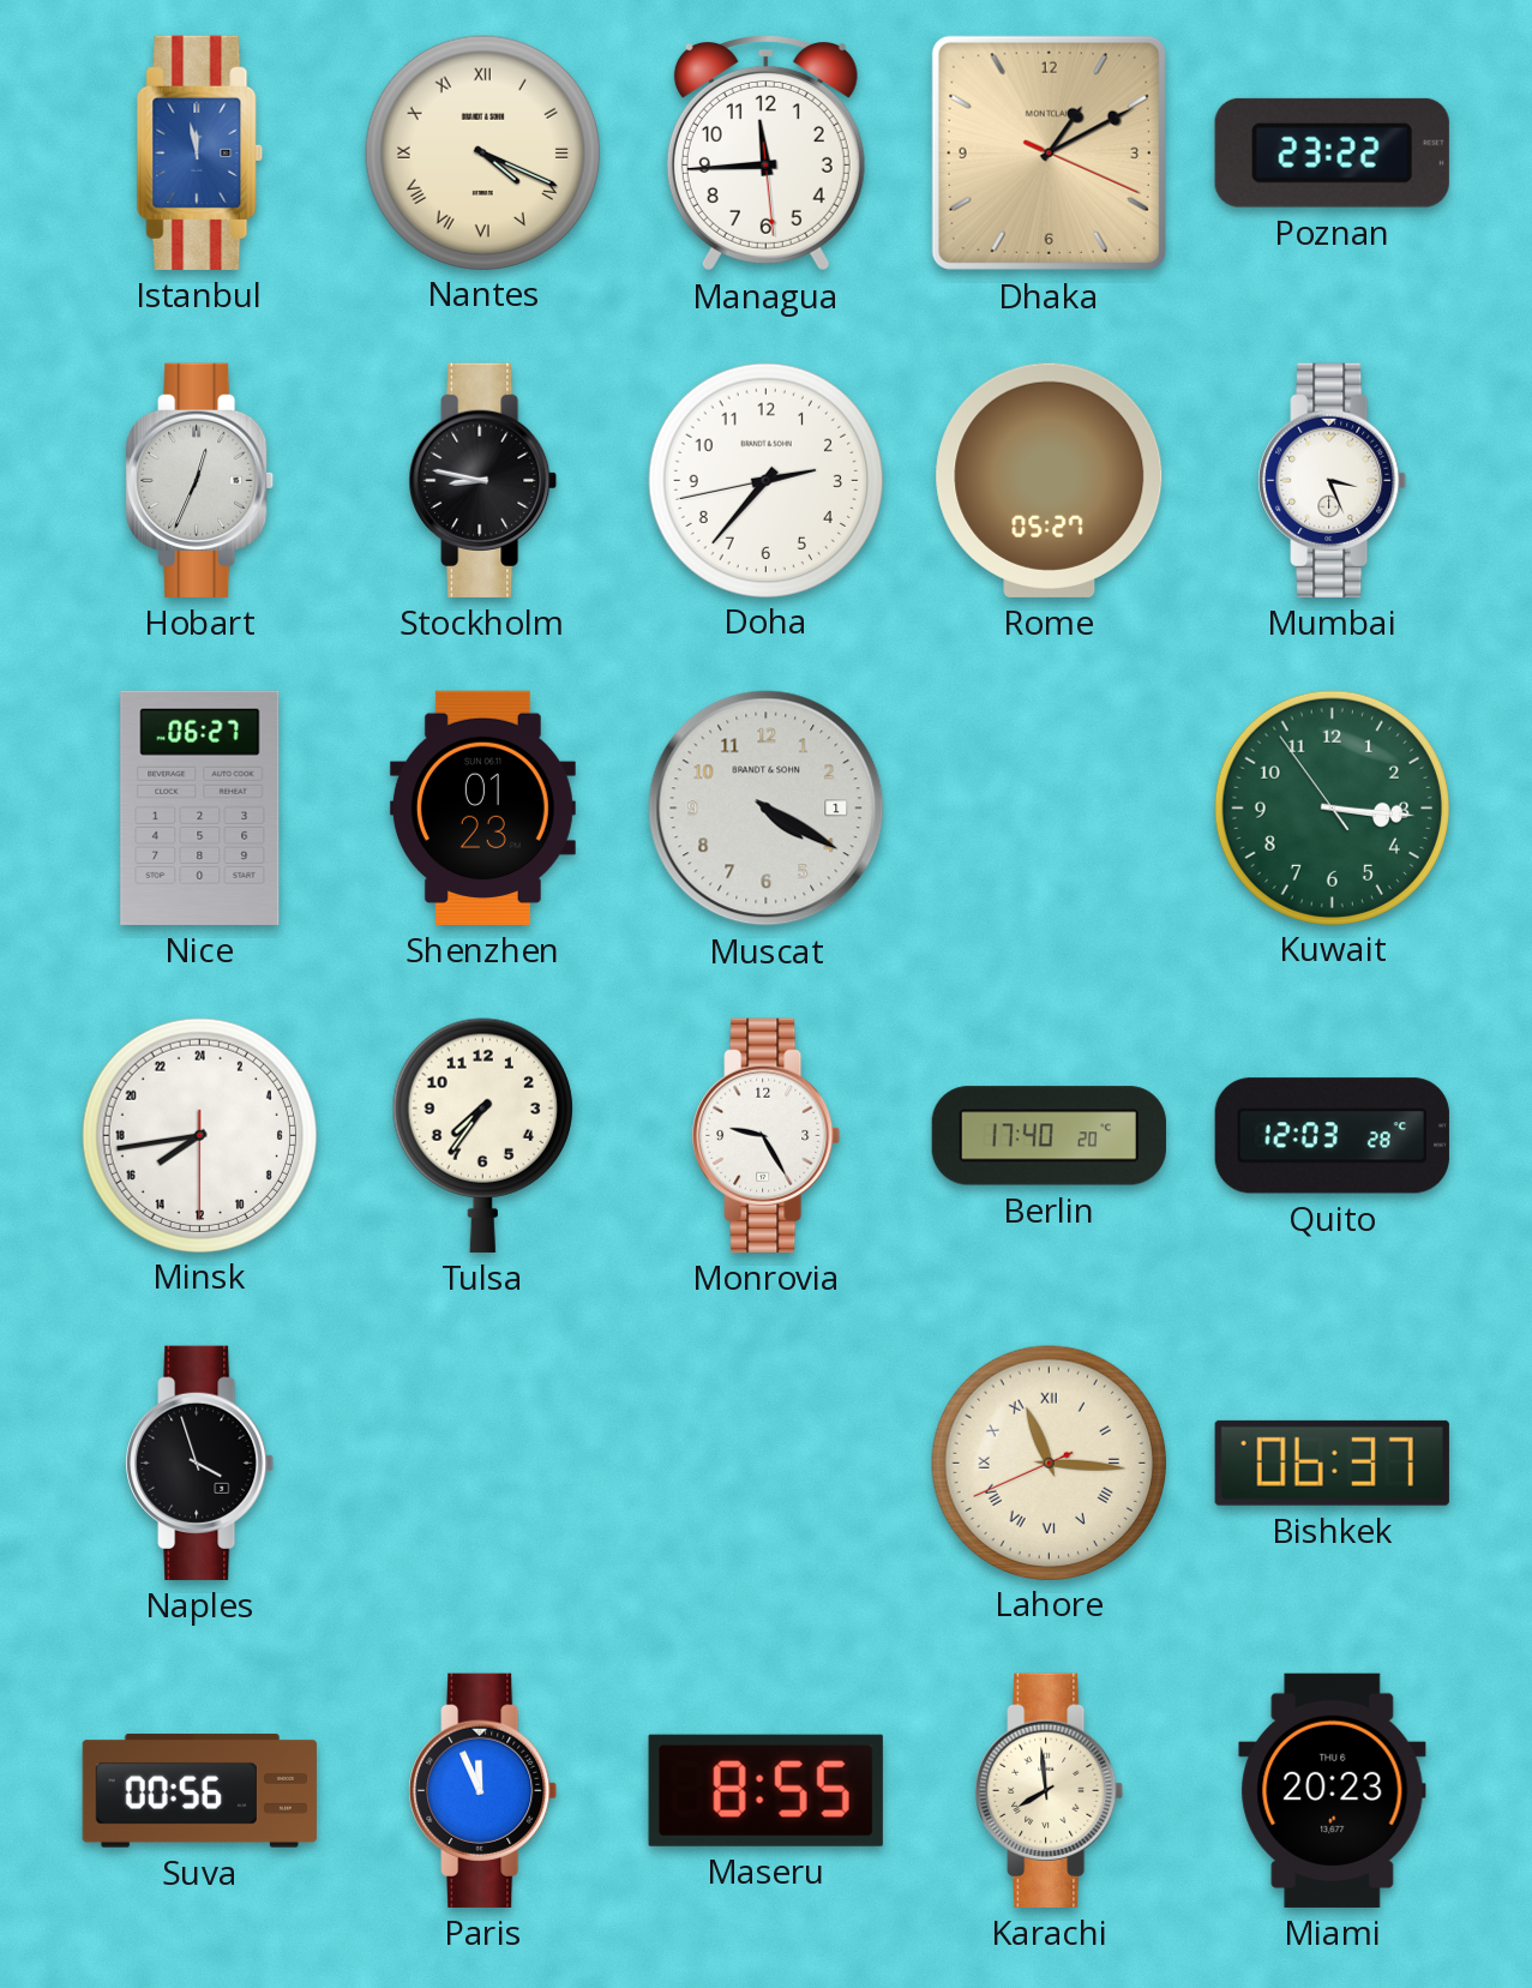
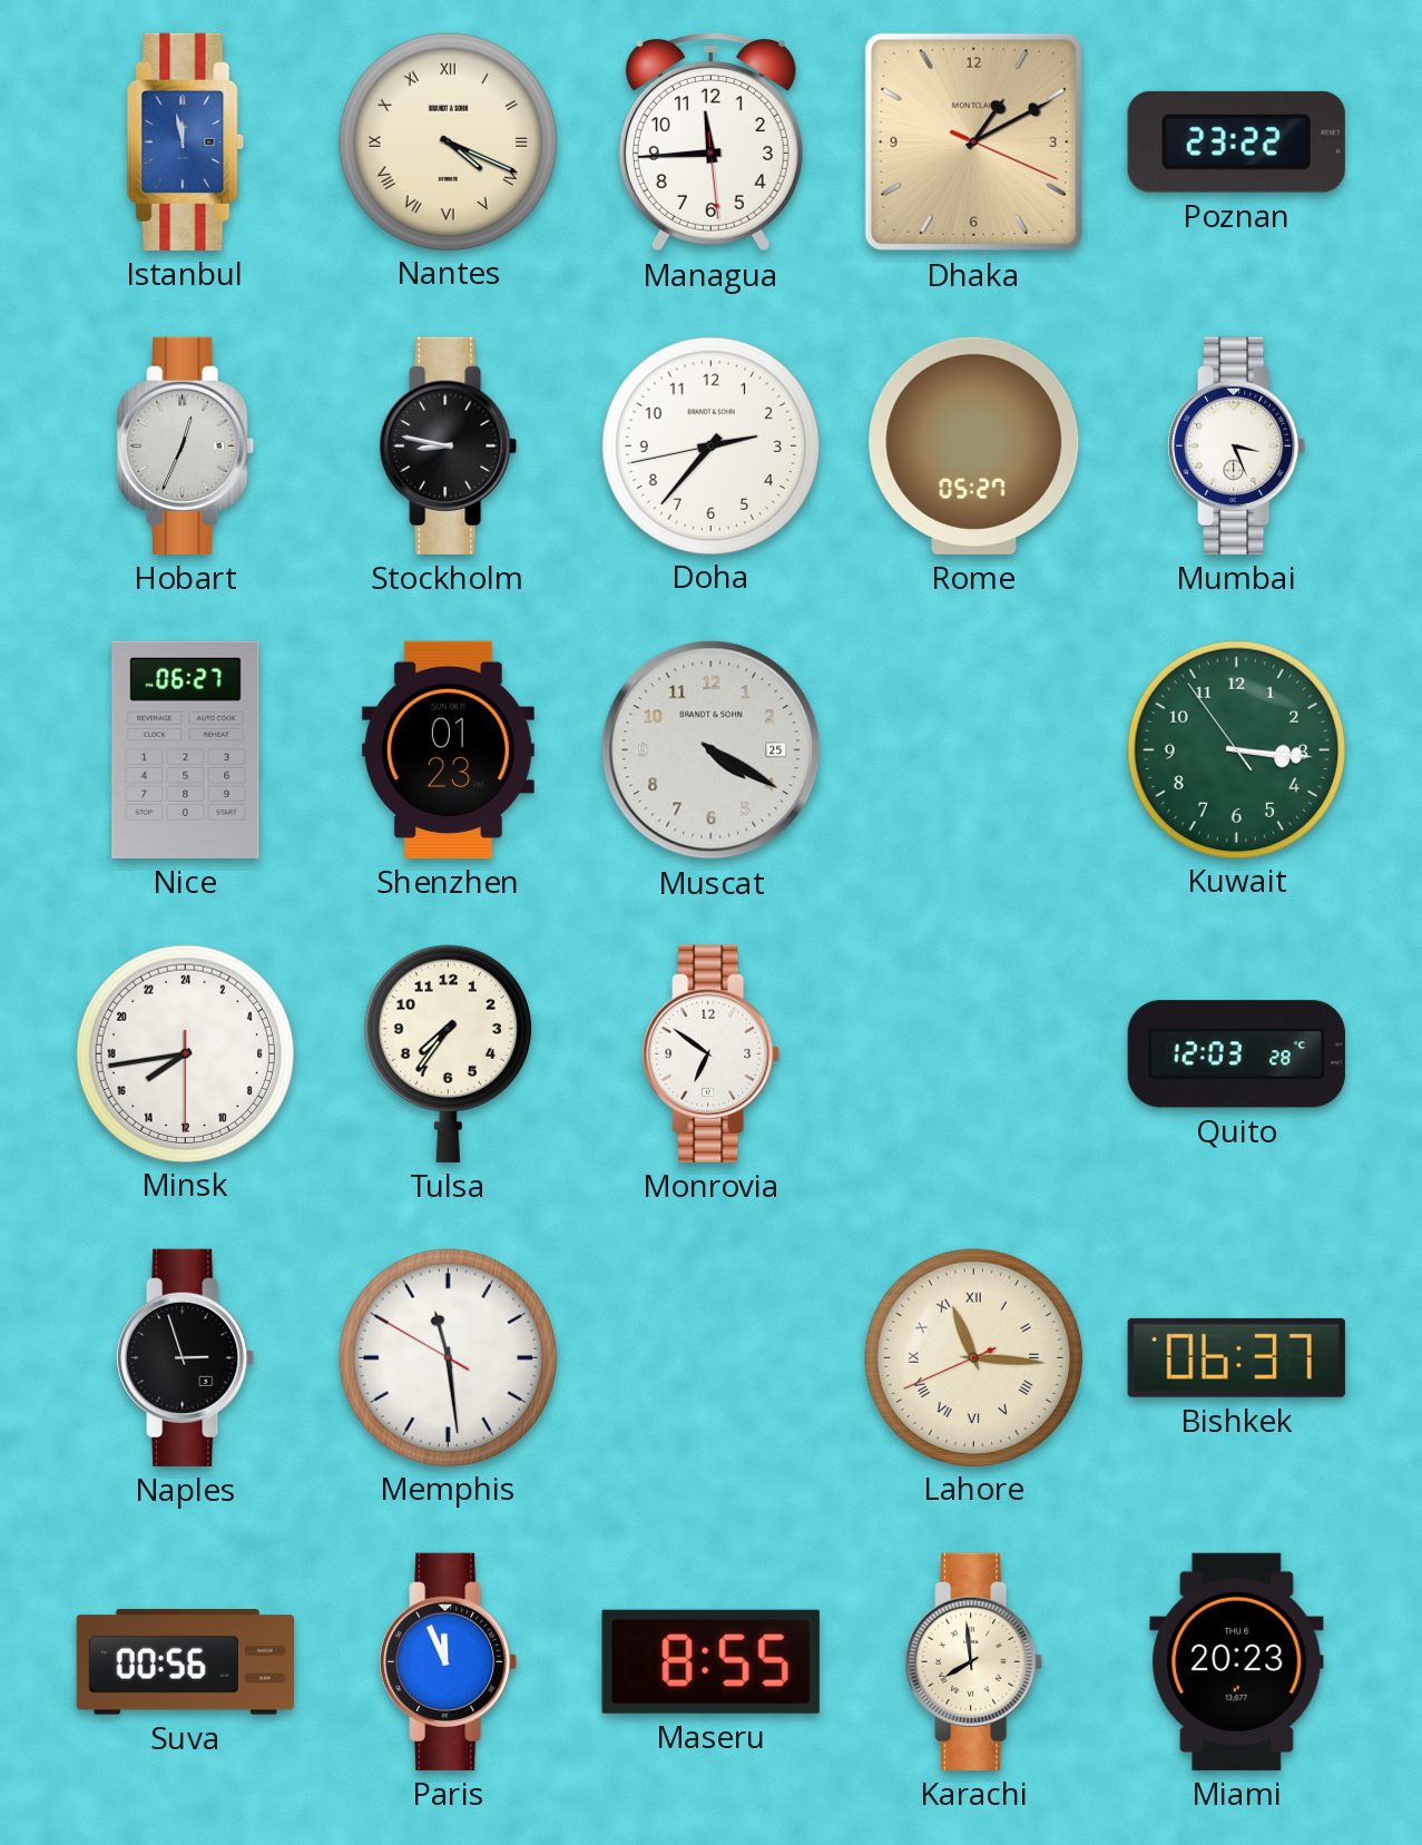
Muscat date: 1 -> 25 (712, 750)
Monrovia: 9:25 -> 6:51 (712, 1053)
Berlin: 17:40 -> none (1049, 1136)
Naples: 3:57 -> 2:57 (186, 1357)
Memphis: none -> 11:28 (448, 1357)
